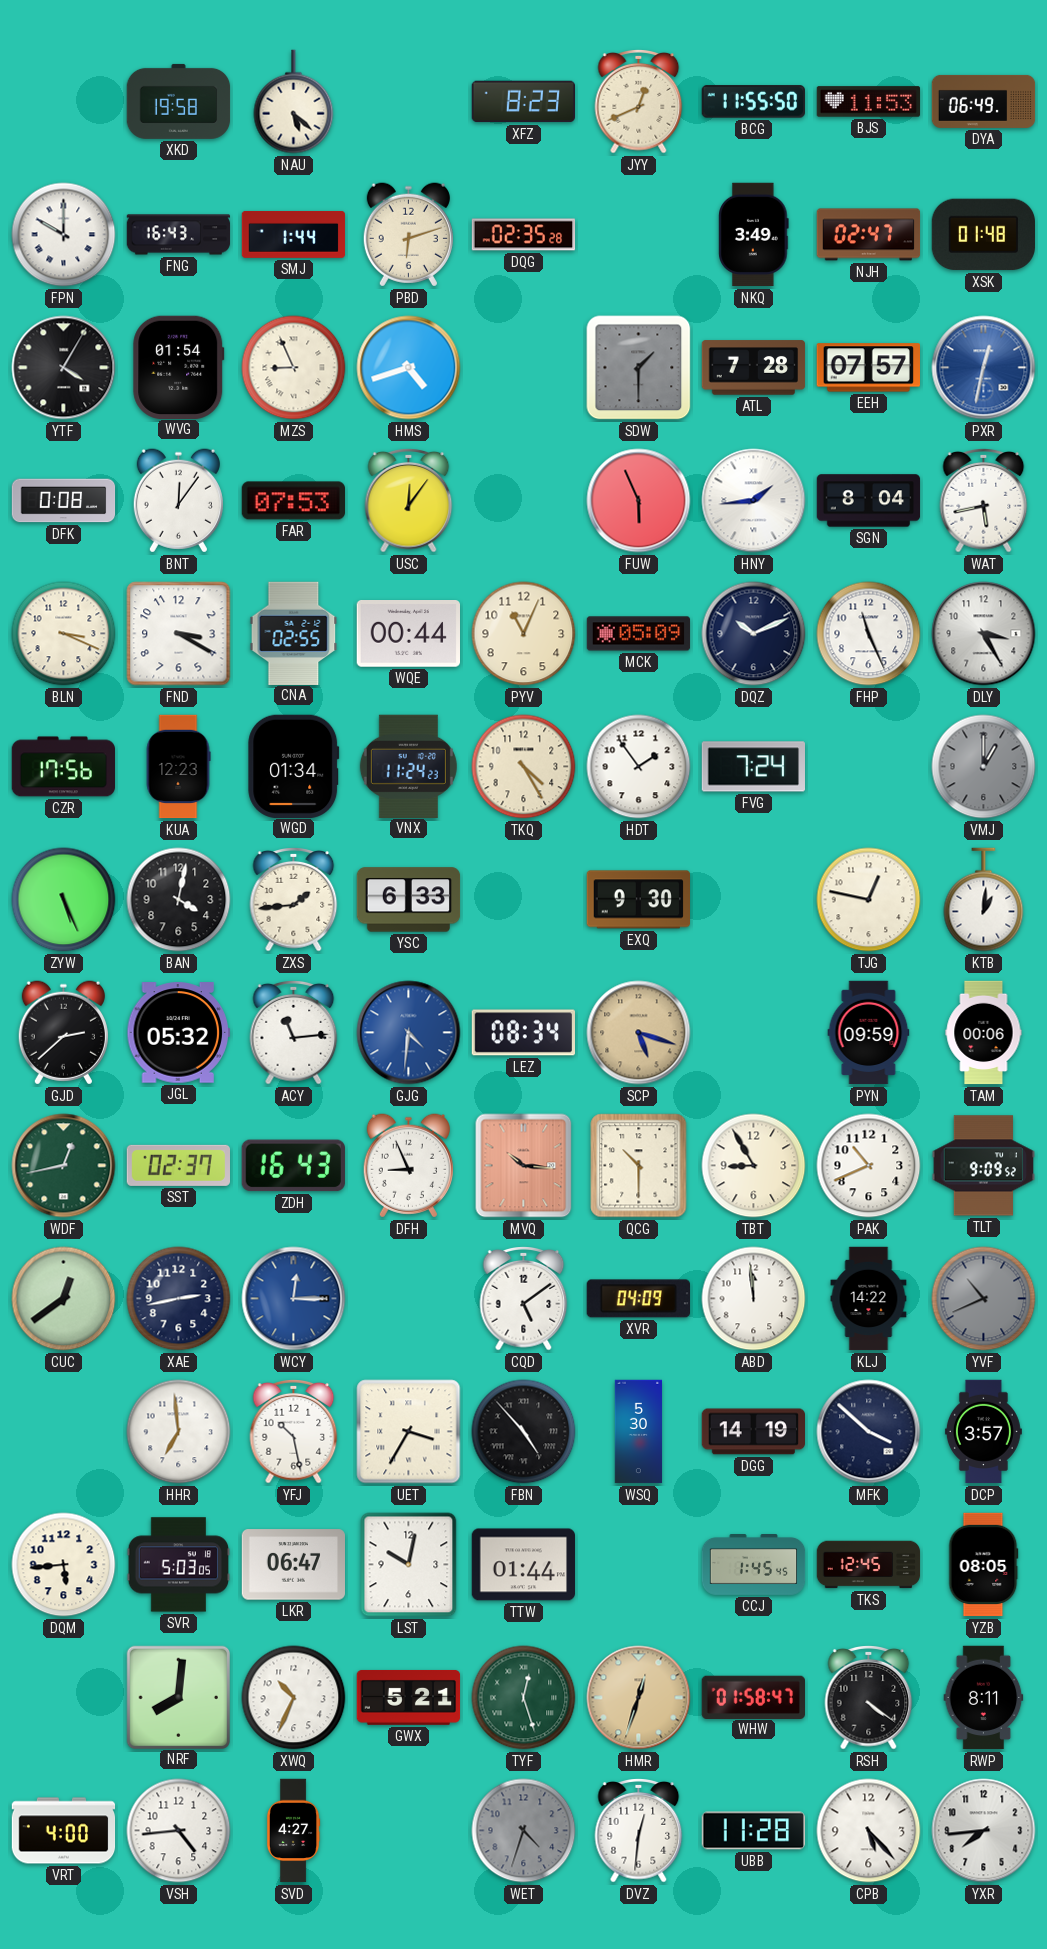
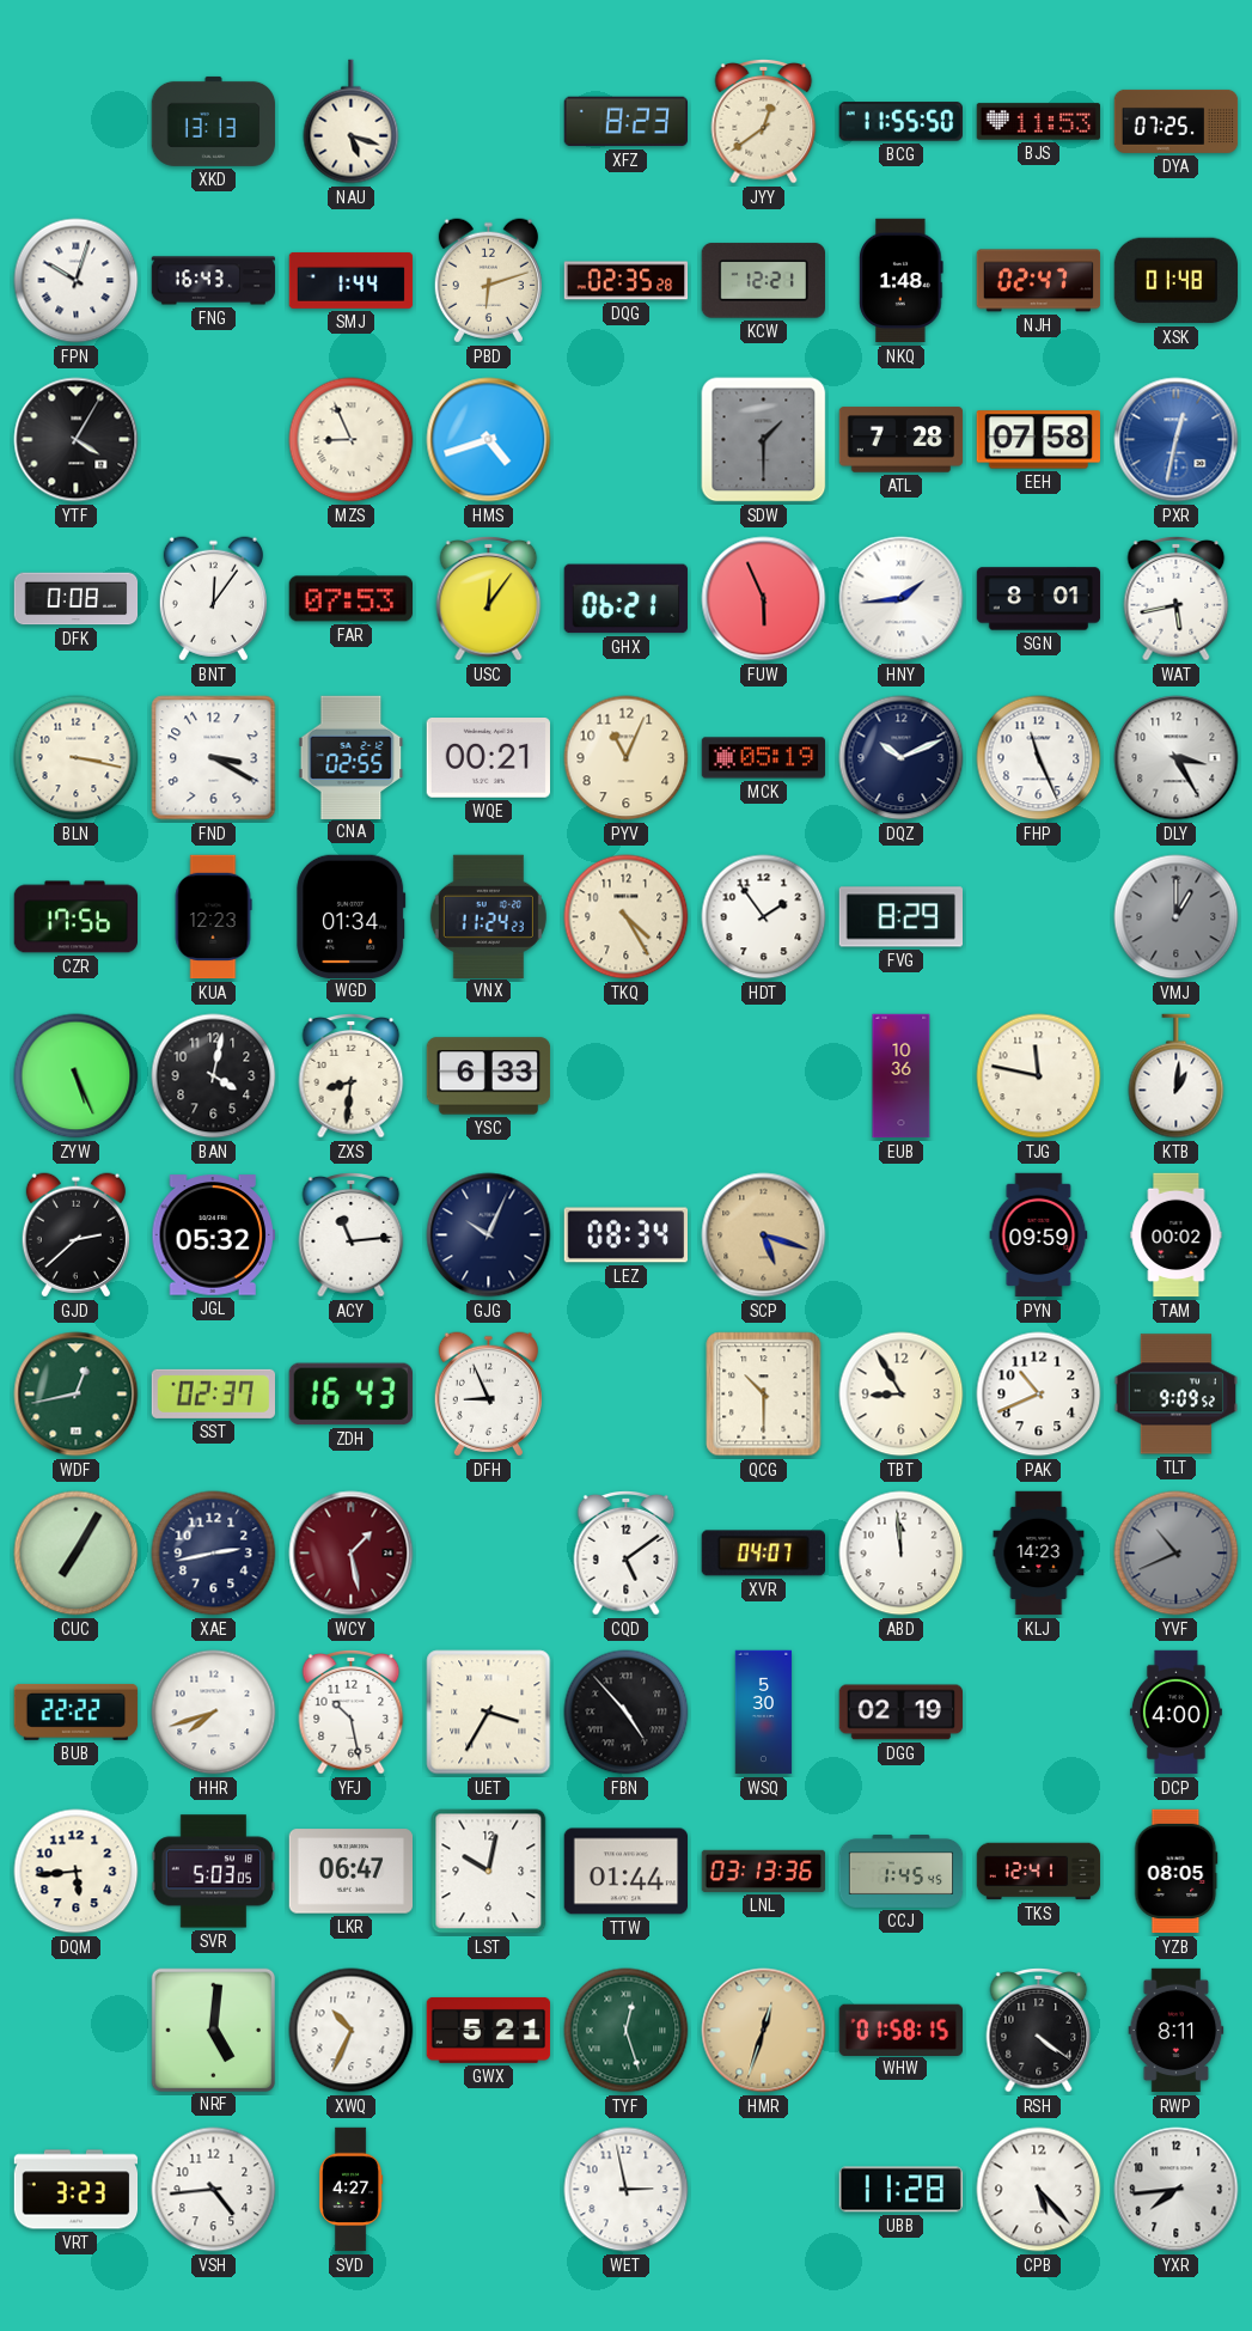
XKD: 19:58 -> 13:13 (214, 121)
NAU: 5:22 -> 5:18 (352, 122)
JYY: 12:41 -> 12:39 (764, 122)
DYA: 06:49 -> 07:25 (1177, 121)
FPN: 10:00 -> 10:03 (77, 281)
KCW: none -> 12:21 (763, 281)
NKQ: 3:49 -> 1:48 (902, 281)
WVG: 01:54 -> none (179, 367)
EEH: 07:57 -> 07:58 (1038, 440)
GHX: none -> 06:21 (625, 599)
SGN: 8:04 -> 8:01 (1039, 599)
BLN: 3:19 -> 3:17 (77, 758)
WQE: 00:44 -> 00:21 (488, 758)
MCK: 05:09 -> 05:19 (764, 758)
FVG: 7:24 -> 8:29 (900, 917)
ZXS: 1:44 -> 8:31 (352, 1076)
EXQ: 9:30 -> none (638, 900)
EUB: none -> 10:36 (902, 1076)
TJG: 12:47 -> 11:47 (1039, 1076)
GJG: 4:31 -> 10:04 (489, 1235)
GJG dial: blue -> navy (489, 1235)
TAM: 00:06 -> 00:02 (1177, 1235)
MVQ: 10:16 -> none (524, 1166)
CUC: 12:39 -> 7:05 (77, 1554)
WCY: 12:15 -> 1:28 (352, 1554)
WCY dial: blue -> burgundy (352, 1554)
XVR: 04:09 -> 04:07 (763, 1554)
KLJ: 14:22 -> 14:23 (1039, 1554)
BUB: none -> 22:22 (77, 1711)
HHR: 6:59 -> 7:42 (214, 1713)
DGG: 14:19 -> 02:19 (900, 1713)
MFK: 3:52 -> none (869, 1432)
DCP: 3:57 -> 4:00 (1175, 1713)
LNL: none -> 03:13 (764, 1871)
TKS: 12:45 -> 12:41 (1039, 1872)
NRF: 8:01 -> 5:01 (213, 2030)
WHW: 01:58:47 -> 01:58:15 (900, 2030)
VRT: 4:00 -> 3:23 (77, 2190)
WET: 4:33 -> 2:58 (627, 2190)
WET dial: grey -> white (627, 2190)
DVZ: 12:31 -> none (639, 1831)
